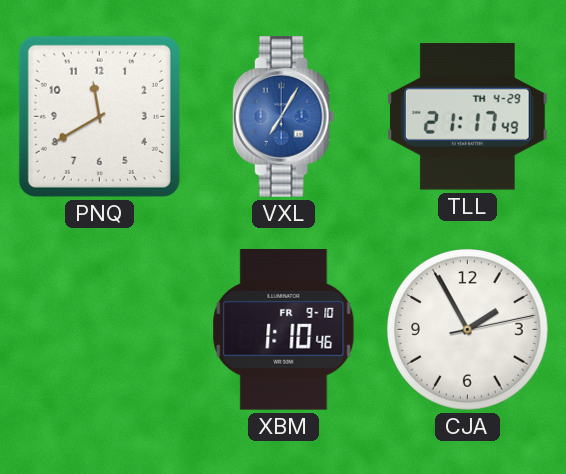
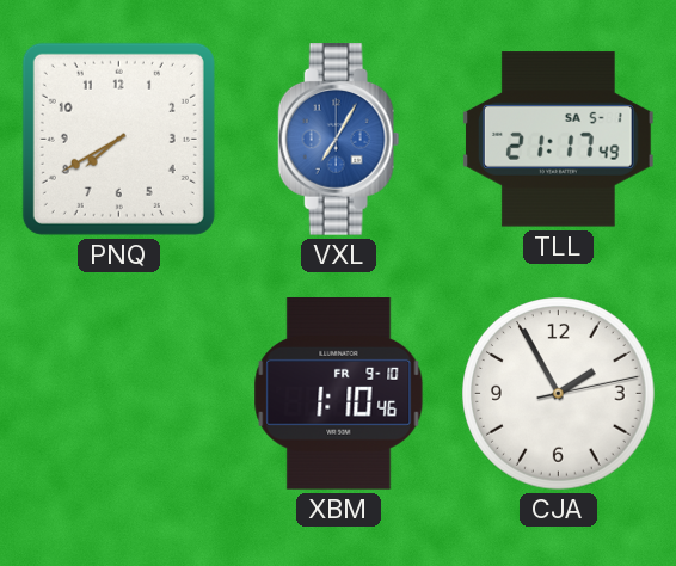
PNQ: 11:40 -> 7:40 (118, 139)
TLL date: TH 4-29 -> SA 5-1 (559, 140)
